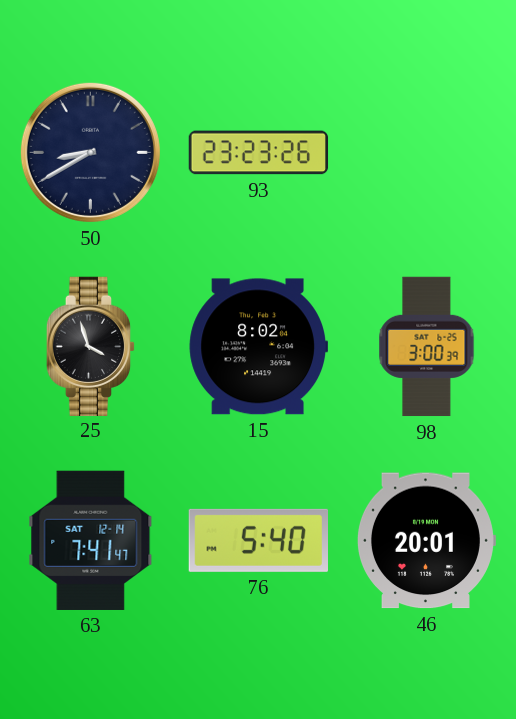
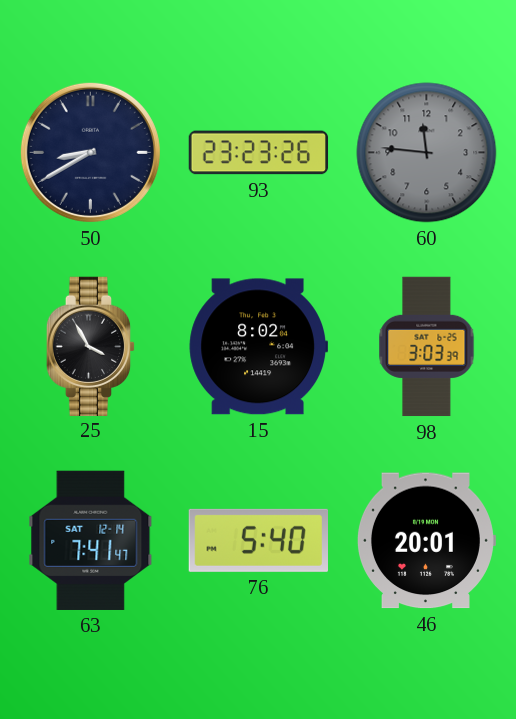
60: none -> 11:46 (427, 153)
25: 3:57 -> 3:55 (91, 346)
98: 3:00 -> 3:03 (427, 347)
